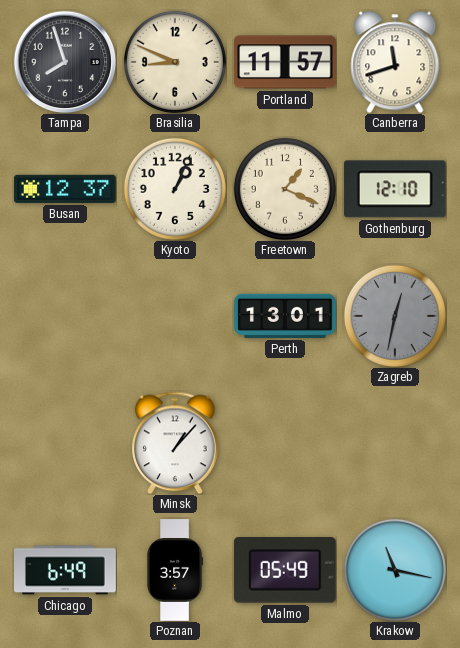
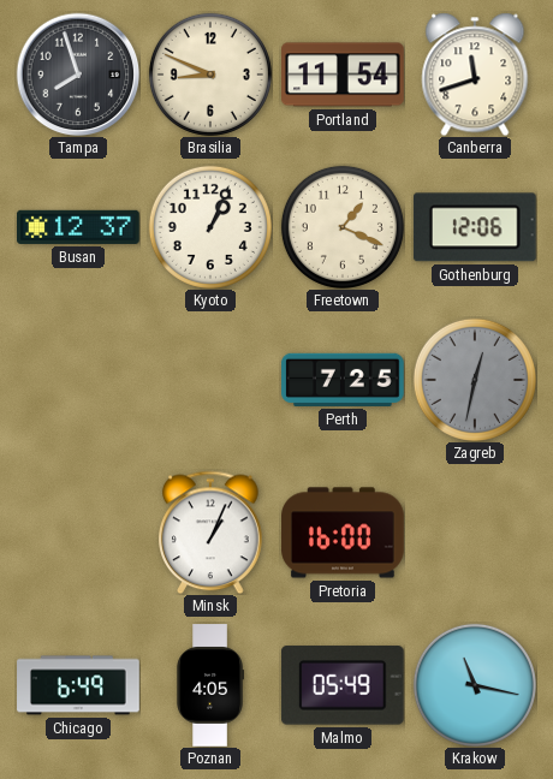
Portland: 11:57 -> 11:54 (343, 75)
Gothenburg: 12:10 -> 12:06 (475, 227)
Perth: 13:01 -> 7:25 (343, 380)
Minsk: 1:07 -> 1:04 (212, 533)
Pretoria: none -> 16:00 (343, 533)
Poznan: 3:57 -> 4:05 (209, 685)
